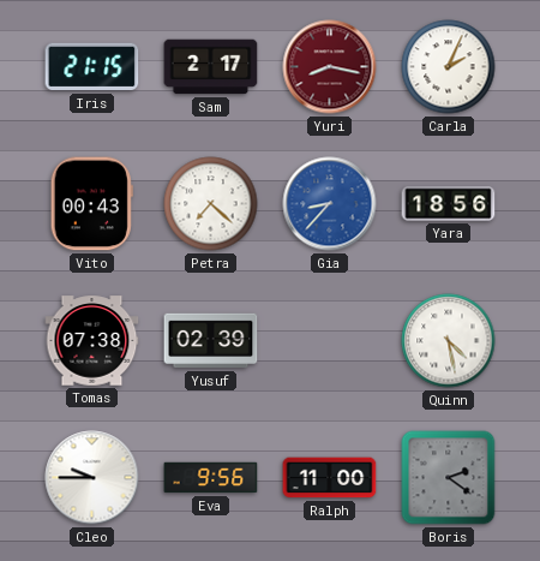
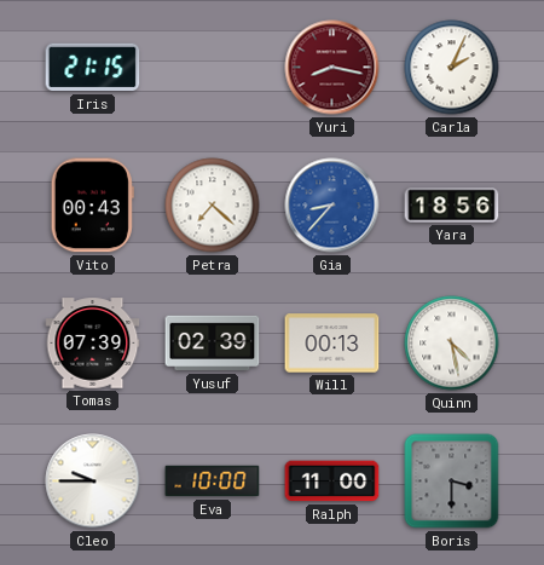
Sam: 2:17 -> none (211, 67)
Tomas: 07:38 -> 07:39 (93, 344)
Will: none -> 00:13 (332, 344)
Eva: 9:56 -> 10:00 (213, 482)
Boris: 2:21 -> 3:30 (452, 482)
